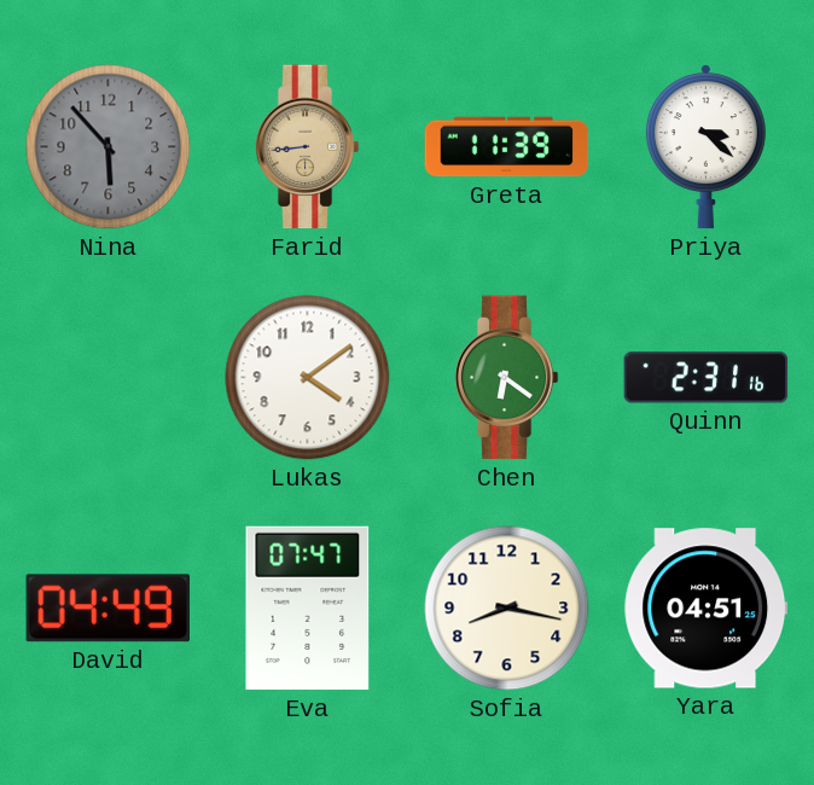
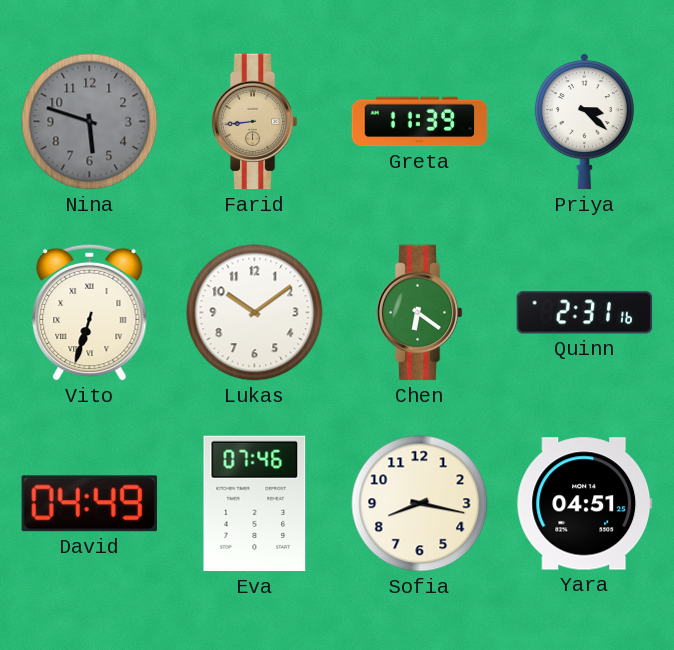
Nina: 5:53 -> 5:48 (90, 122)
Vito: none -> 6:33 (90, 312)
Lukas: 4:09 -> 10:09 (255, 313)
Eva: 07:47 -> 07:46 (255, 504)
